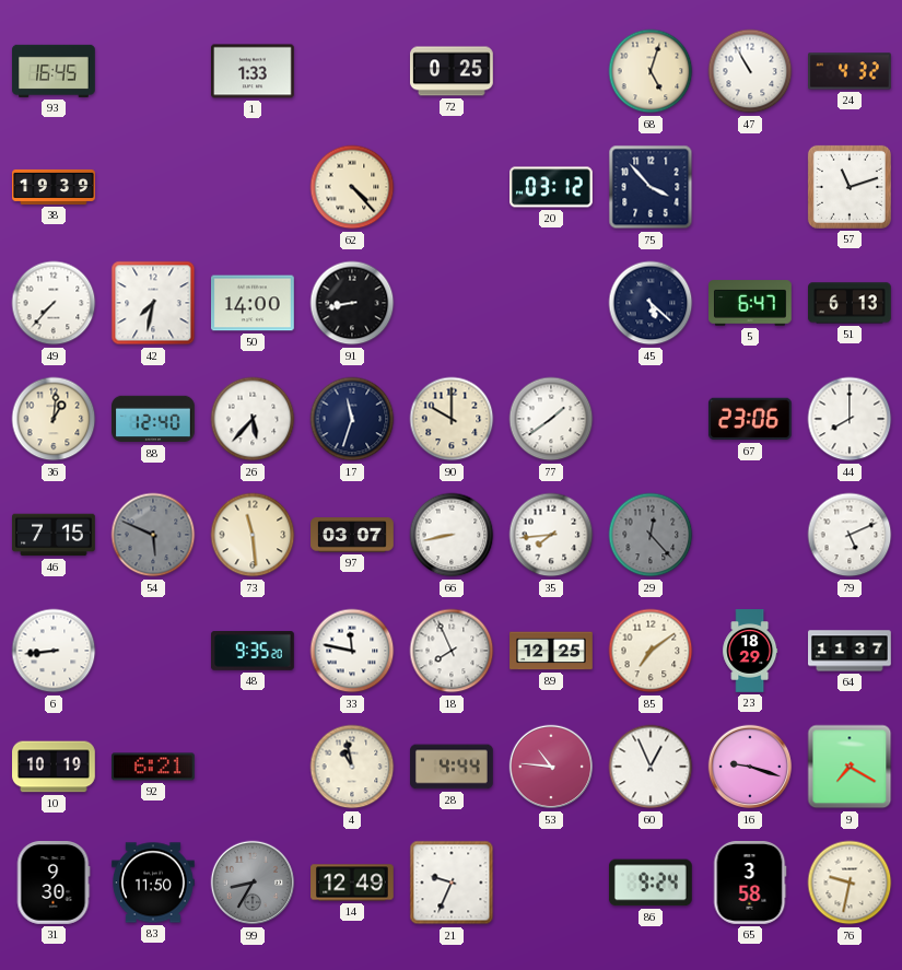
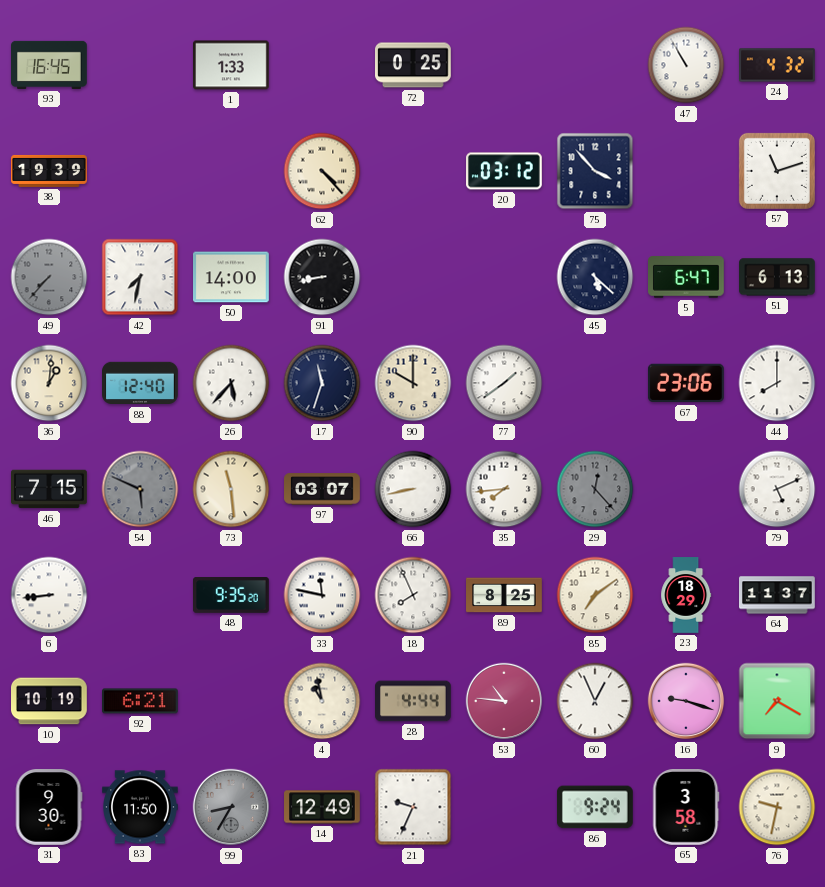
68: 5:03 -> none (651, 71)
49 dial: white -> grey (49, 277)
89: 12:25 -> 8:25 (504, 595)
